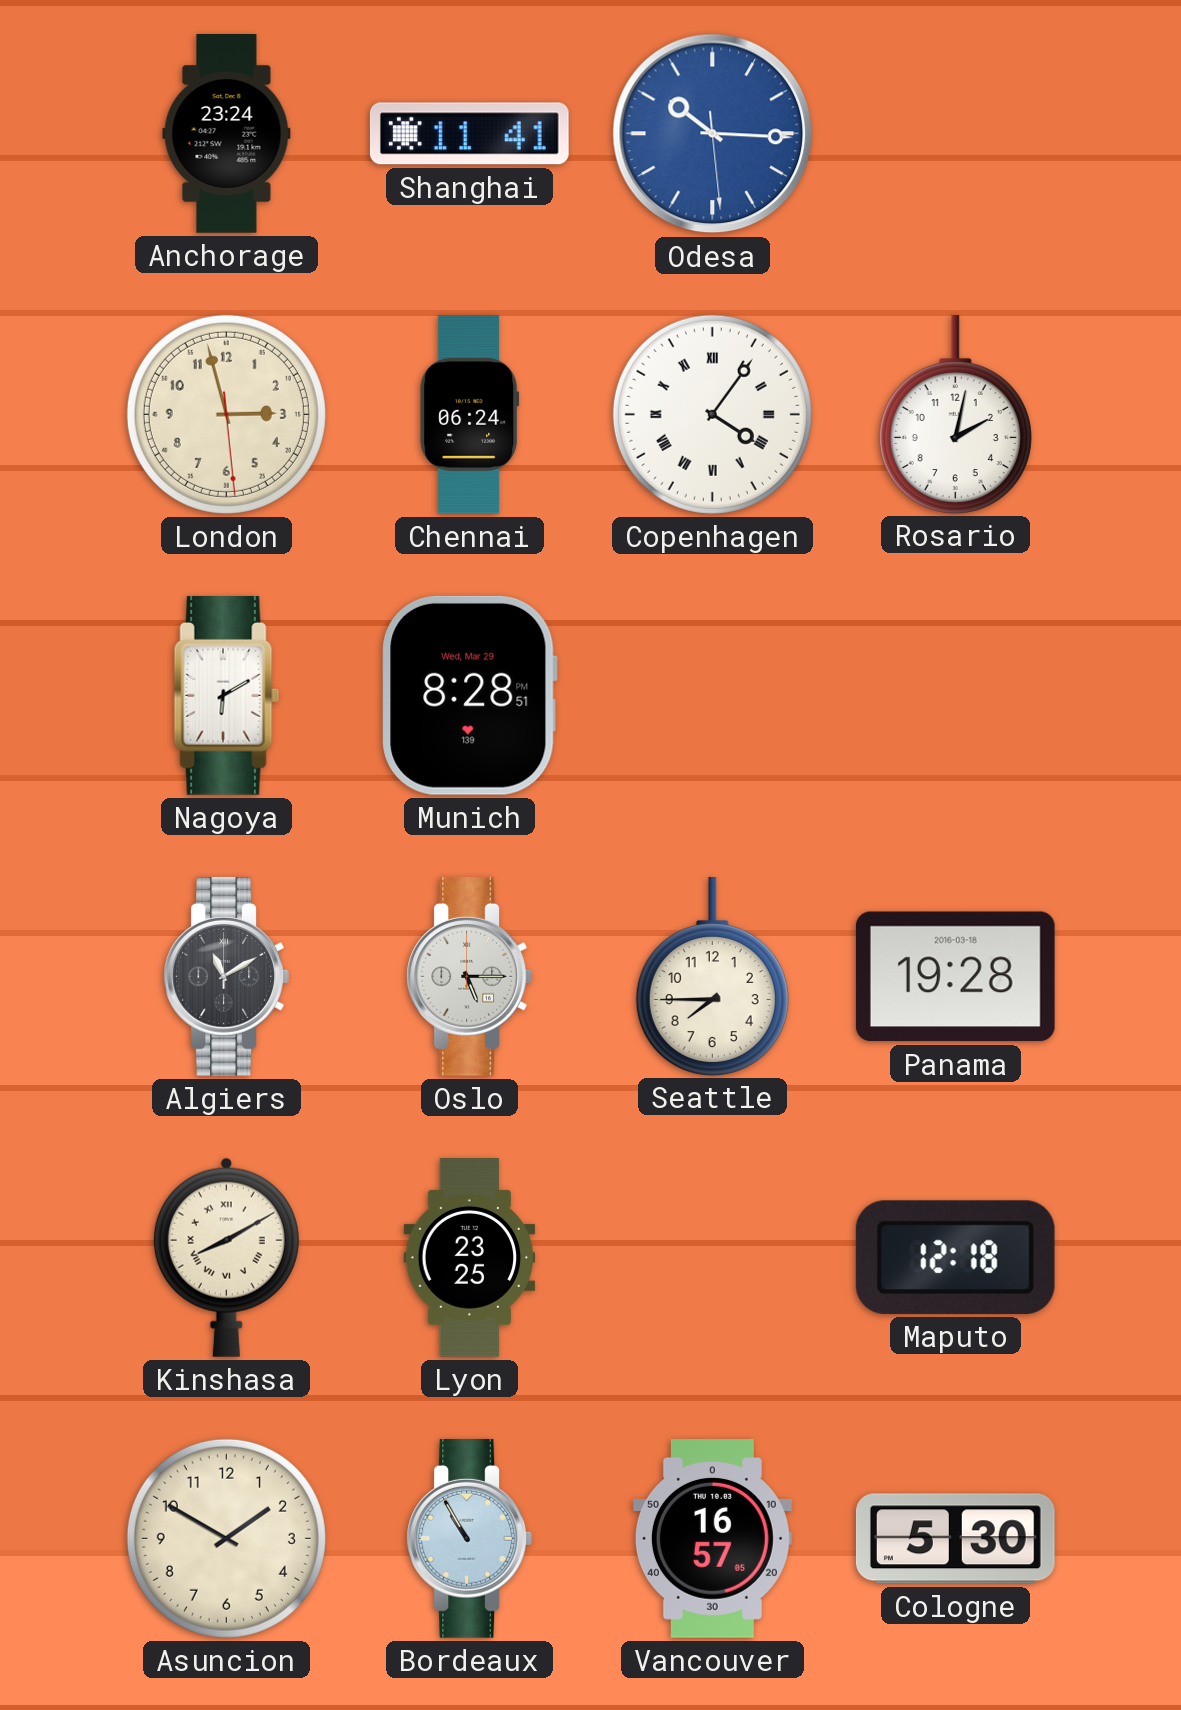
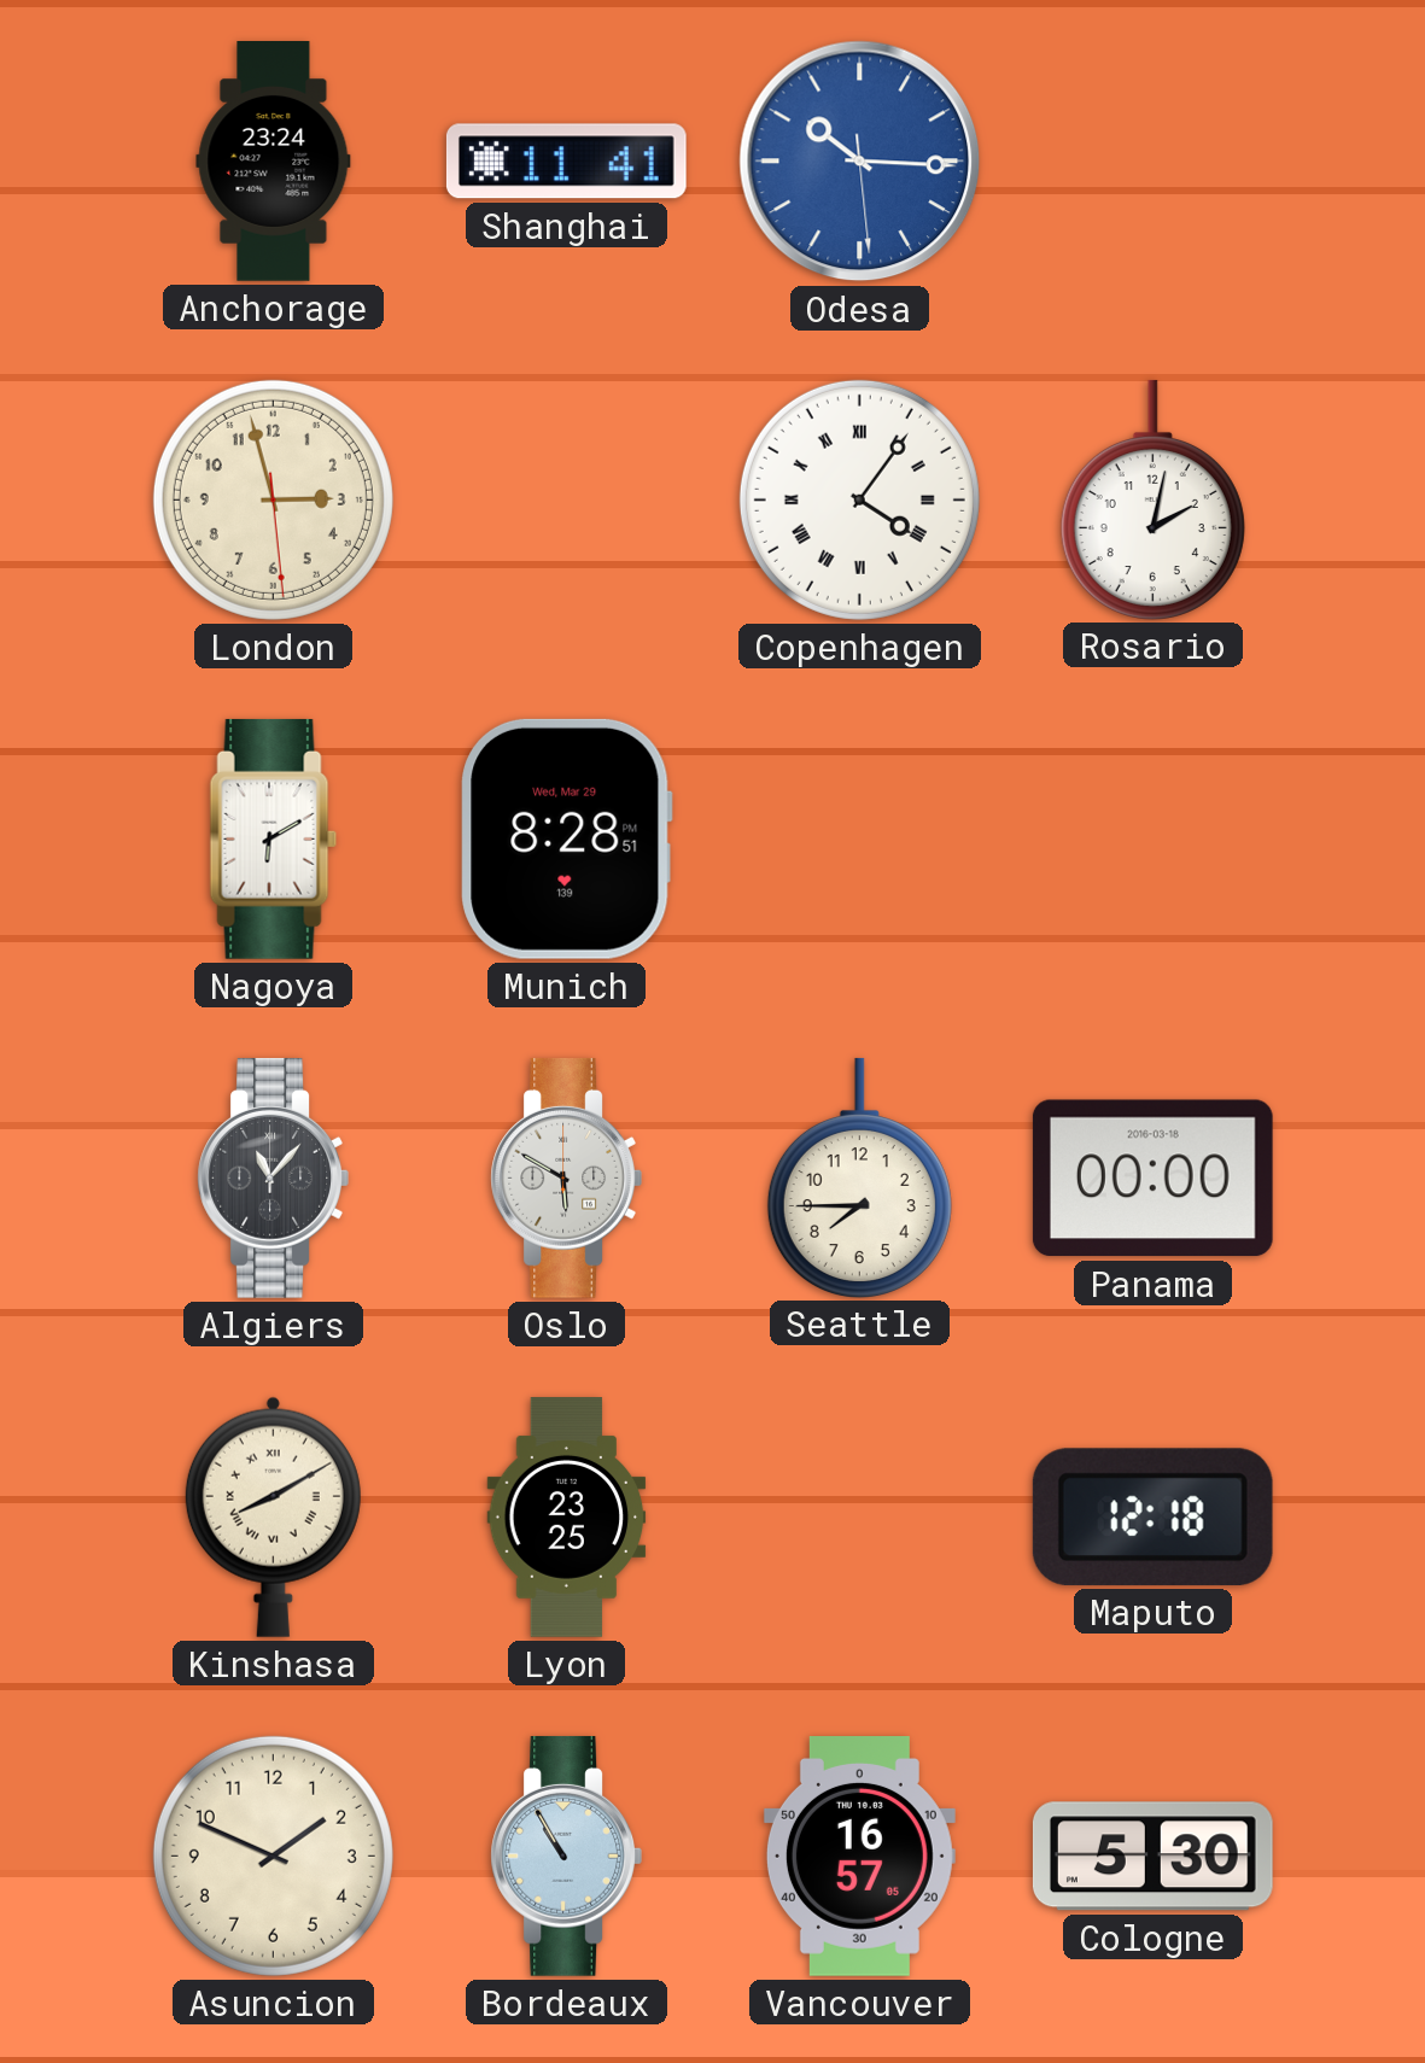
Chennai: 06:24 -> none (470, 415)
Algiers: 11:10 -> 11:07 (273, 1177)
Oslo: 5:15 -> 5:50 (566, 1177)
Panama: 19:28 -> 00:00 (1152, 1179)
Asuncion: 1:50 -> 1:49 (273, 1855)
